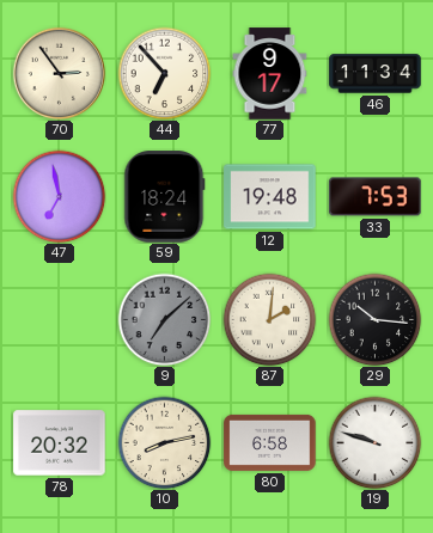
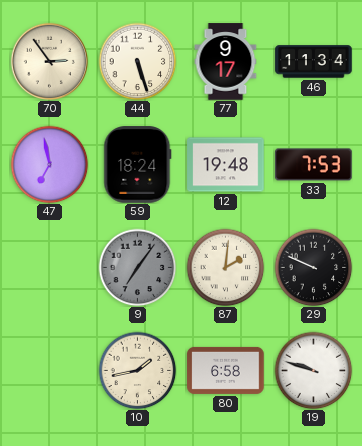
44: 6:53 -> 5:27 (137, 61)
9: 7:08 -> 7:06 (137, 267)
29: 10:16 -> 9:49 (313, 267)
78: 20:32 -> none (60, 443)
10: 8:13 -> 1:43 (137, 370)
